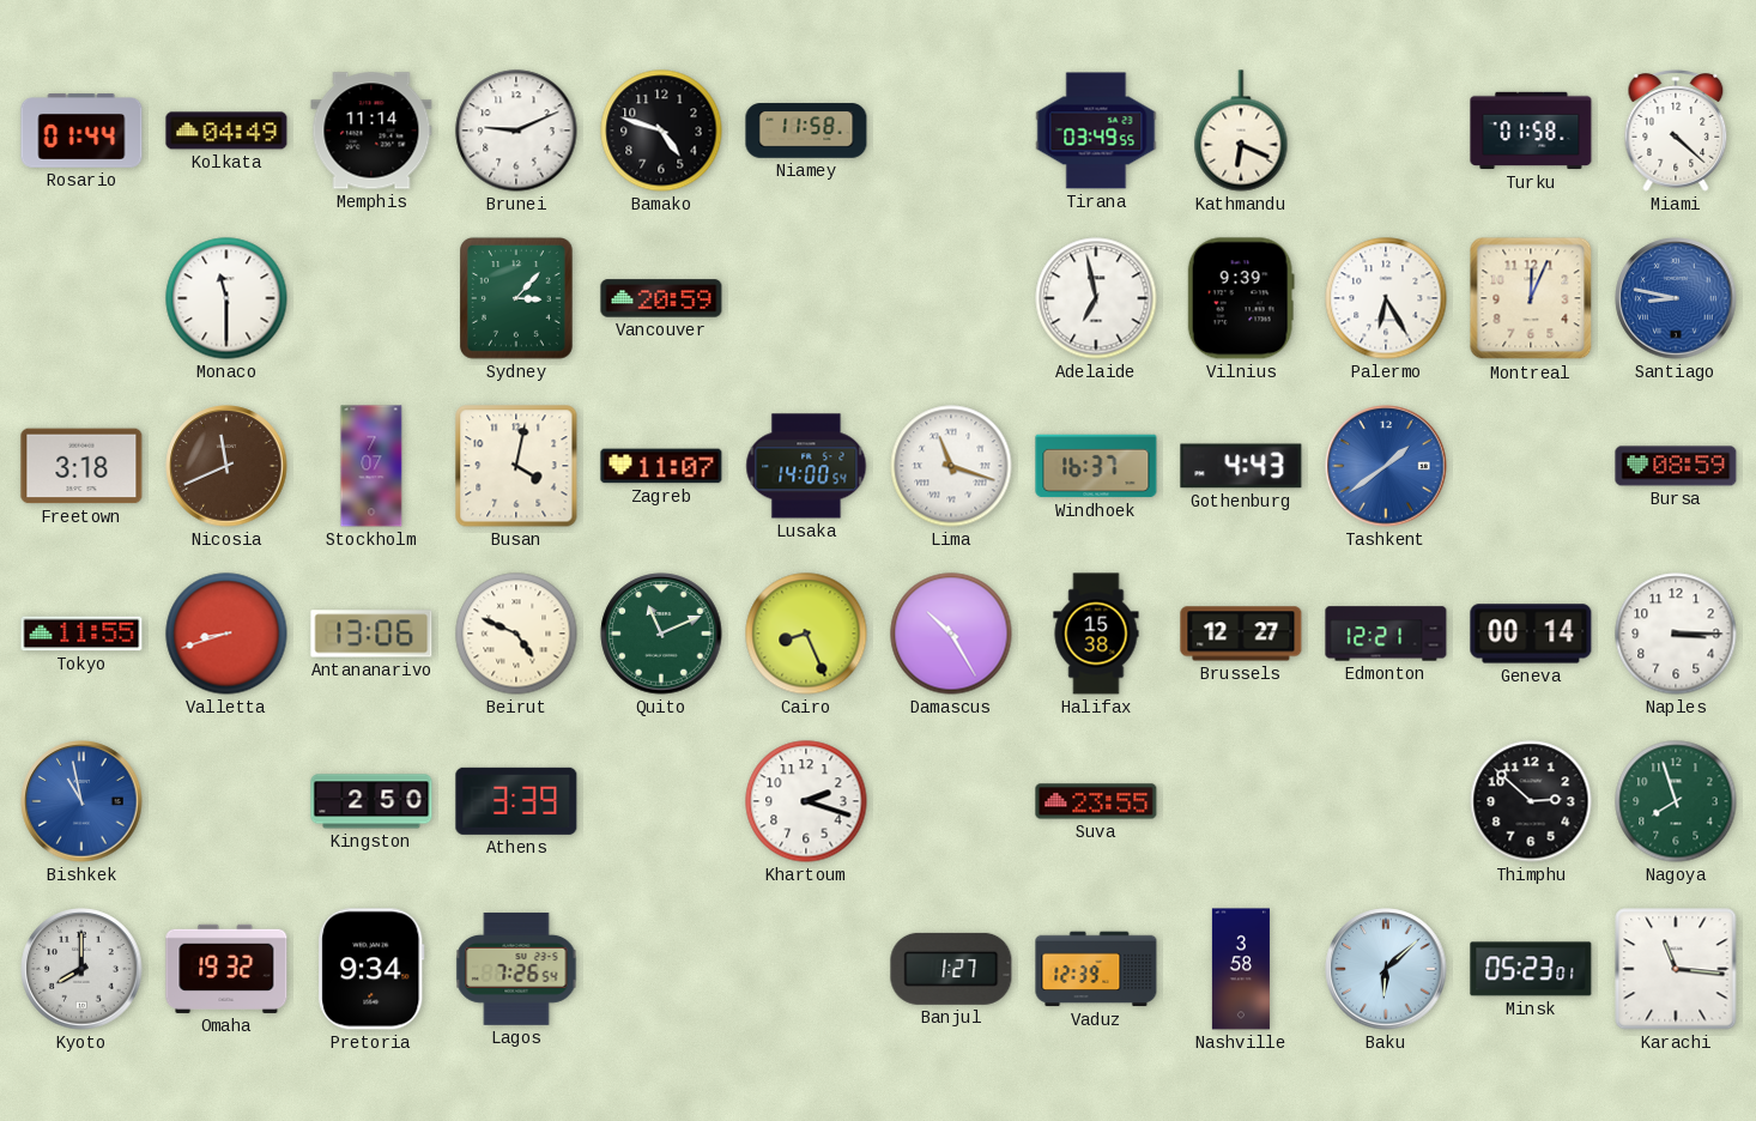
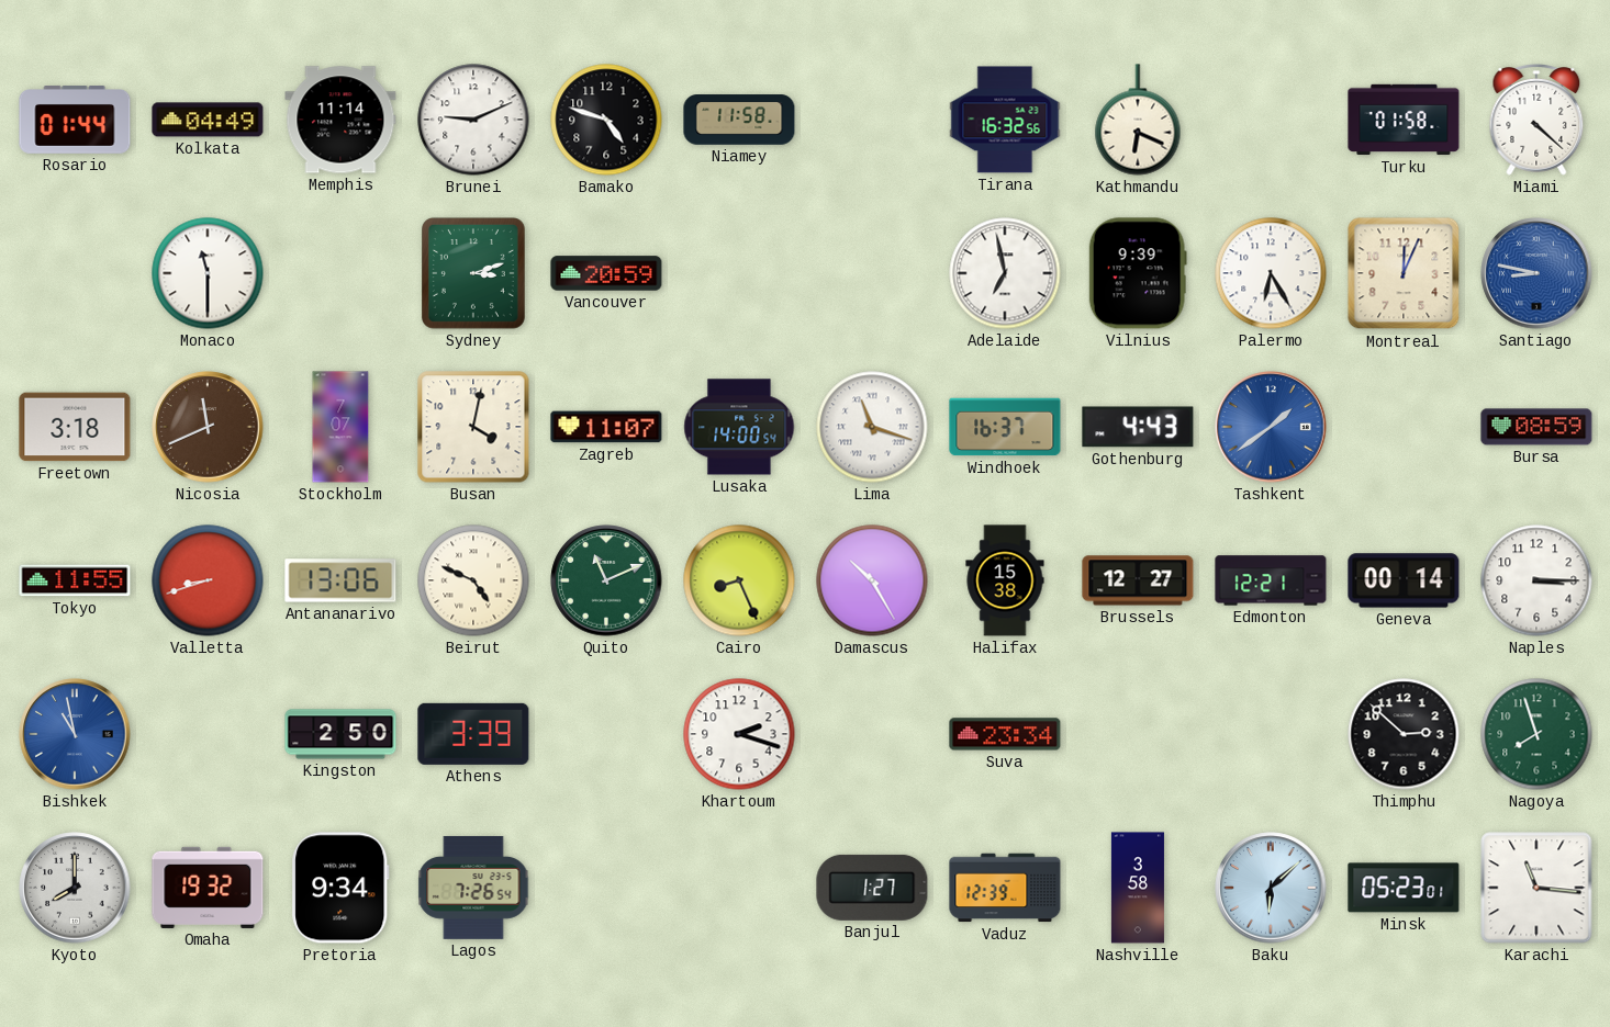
Tirana: 03:49 -> 16:32 (1005, 120)
Sydney: 3:07 -> 3:12 (474, 274)
Suva: 23:55 -> 23:34 (1005, 734)
